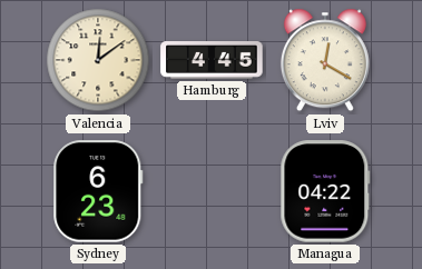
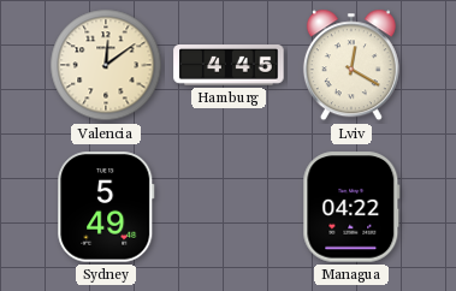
Sydney: 6:23 -> 5:49 (106, 207)
